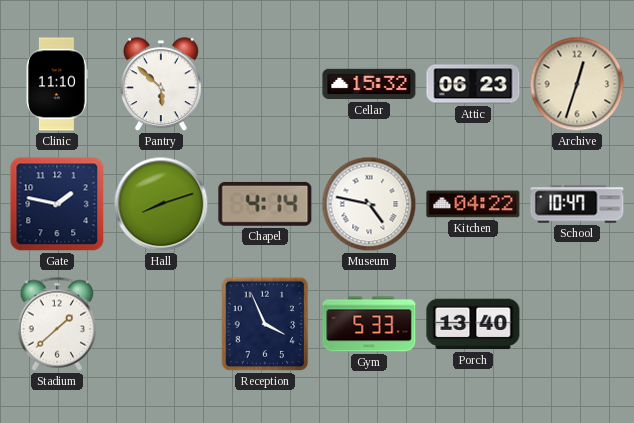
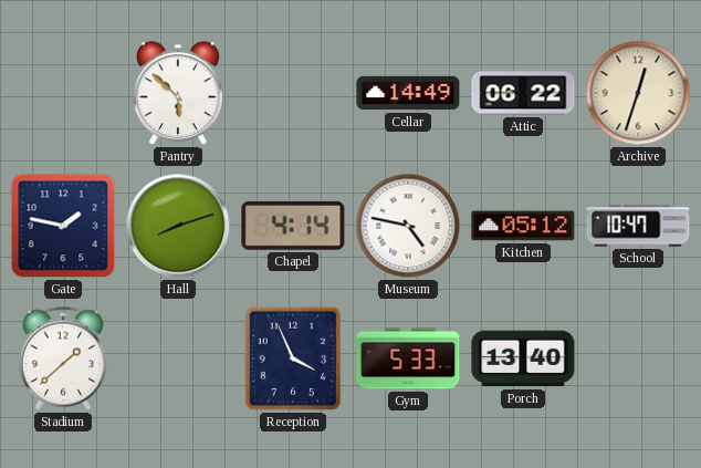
Clinic: 11:10 -> none (57, 84)
Cellar: 15:32 -> 14:49 (408, 93)
Attic: 06:23 -> 06:22 (523, 93)
Kitchen: 04:22 -> 05:12 (523, 226)
